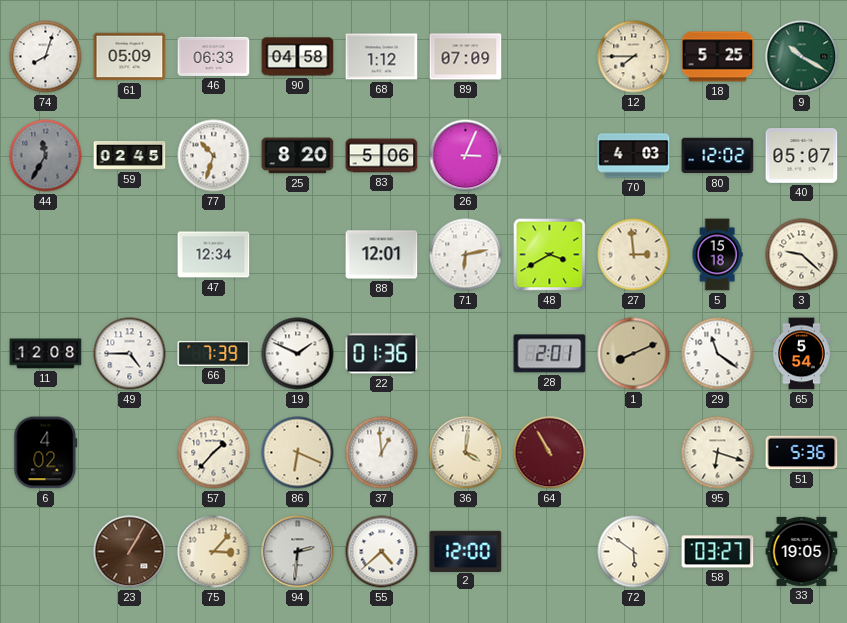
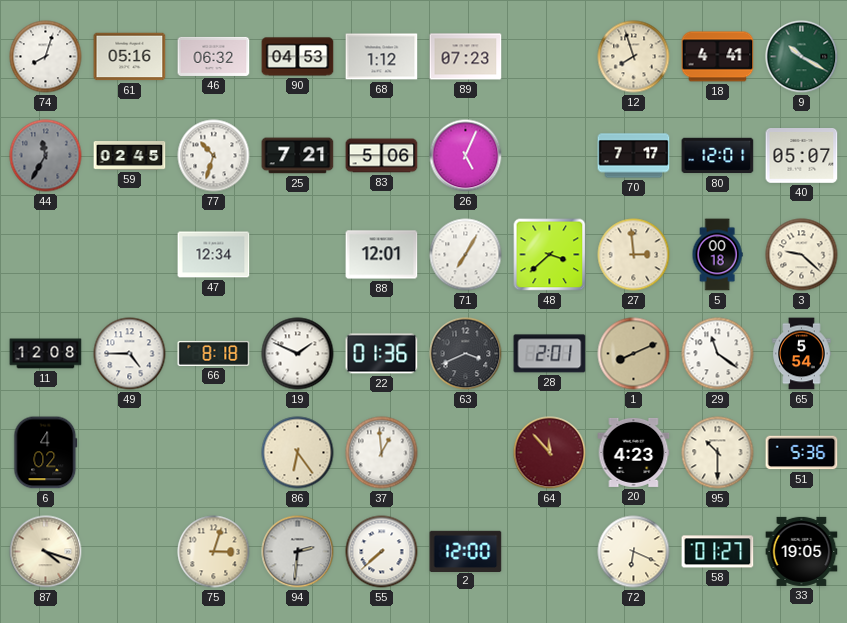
61: 05:09 -> 05:16 (130, 57)
46: 06:33 -> 06:32 (214, 56)
90: 04:58 -> 04:53 (298, 57)
89: 07:09 -> 07:23 (466, 57)
12: 7:45 -> 7:57 (634, 57)
18: 5:25 -> 4:41 (718, 57)
25: 8:20 -> 7:21 (298, 156)
26: 3:04 -> 5:04 (466, 156)
70: 4:03 -> 7:17 (634, 156)
80: 12:02 -> 12:01 (718, 156)
71: 6:13 -> 7:05 (466, 255)
48: 3:40 -> 3:38 (550, 255)
5: 15:18 -> 00:18 (717, 255)
66: 7:39 -> 8:18 (214, 353)
63: none -> 3:41 (466, 354)
57: 1:37 -> none (214, 453)
86: 6:19 -> 6:24 (298, 453)
36: 4:01 -> none (466, 453)
64: 10:55 -> 11:53 (550, 453)
20: none -> 4:23 (634, 452)
95: 6:18 -> 10:30 (718, 453)
87: none -> 4:18 (46, 552)
23: 1:05 -> none (130, 552)
75: 3:07 -> 3:03 (214, 552)
55: 4:38 -> 7:38 (382, 552)
72: 5:51 -> 6:19 (634, 552)
58: 03:27 -> 01:27 (718, 552)
